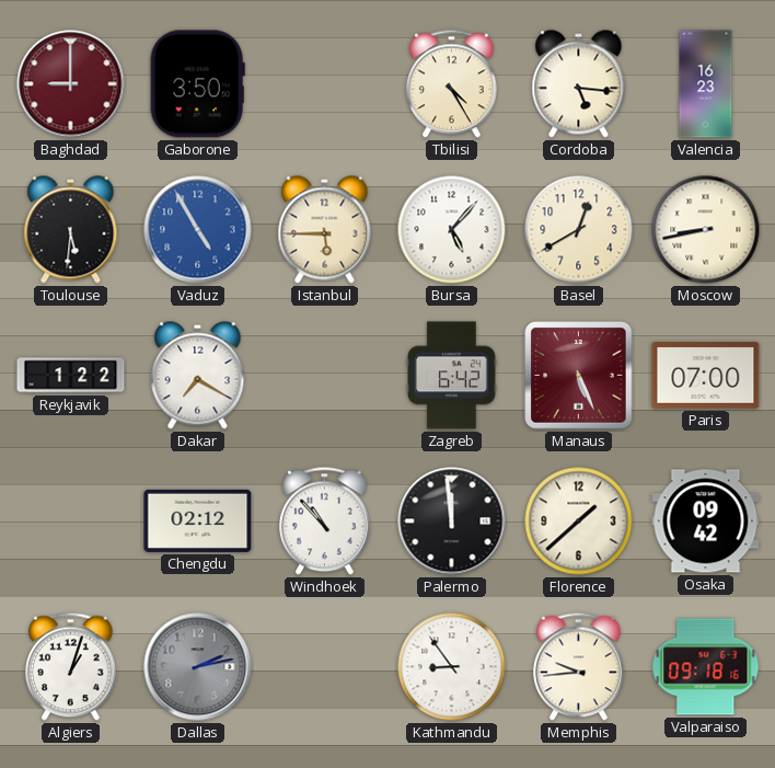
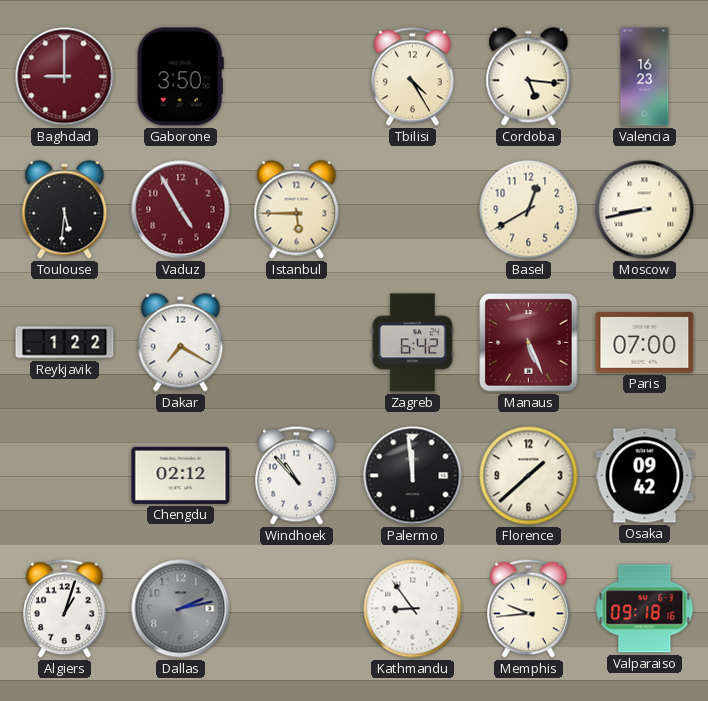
Vaduz dial: blue -> burgundy (181, 210)
Bursa: 5:07 -> none (452, 230)
